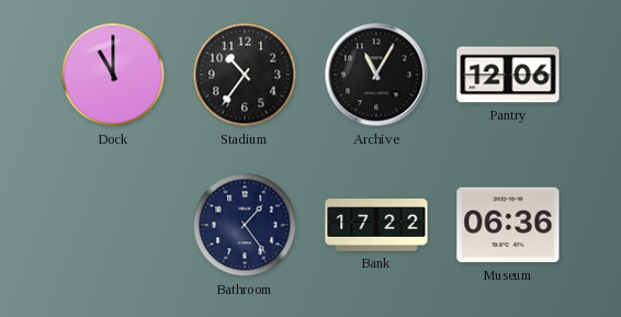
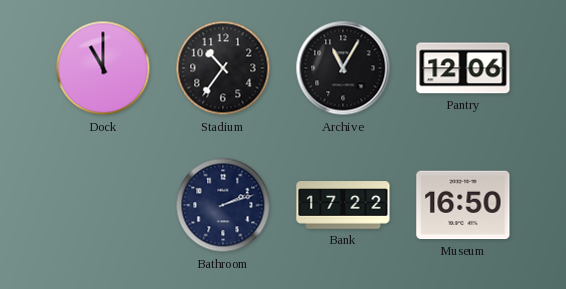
Bathroom: 1:24 -> 2:12 (223, 205)
Museum: 06:36 -> 16:50 (463, 205)
